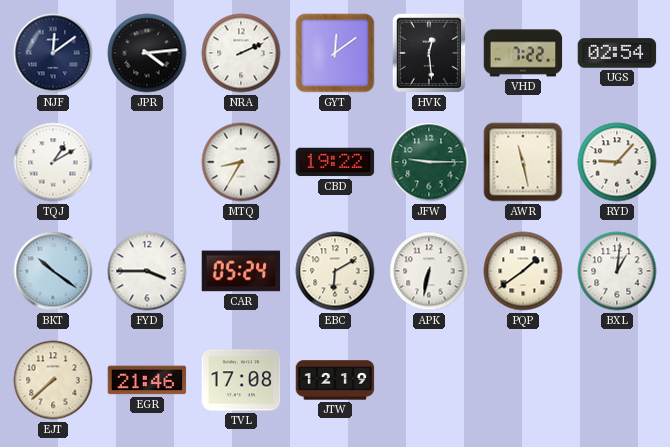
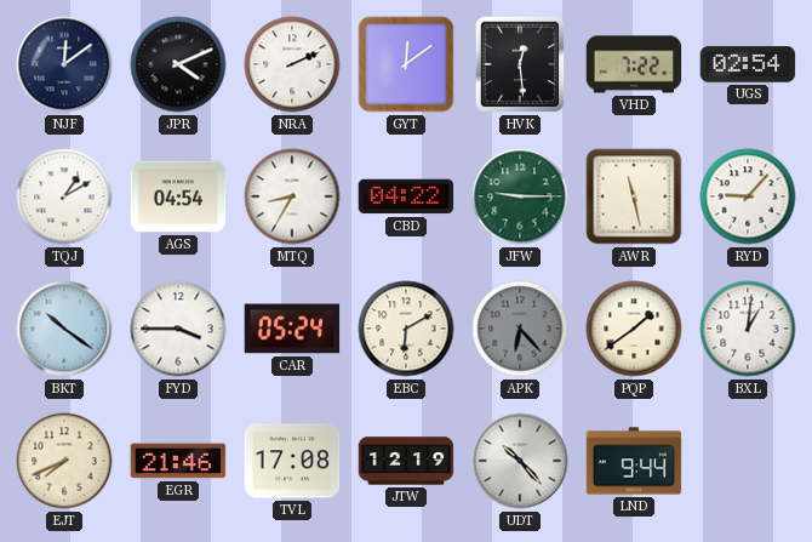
JPR: 4:14 -> 4:11 (178, 64)
AGS: none -> 04:54 (178, 196)
CBD: 19:22 -> 04:22 (406, 196)
APK: 6:32 -> 6:23 (520, 329)
APK dial: white -> grey (520, 329)
EJT: 7:38 -> 7:41 (64, 461)
UDT: none -> 10:23 (520, 461)
LND: none -> 9:44 (634, 461)
